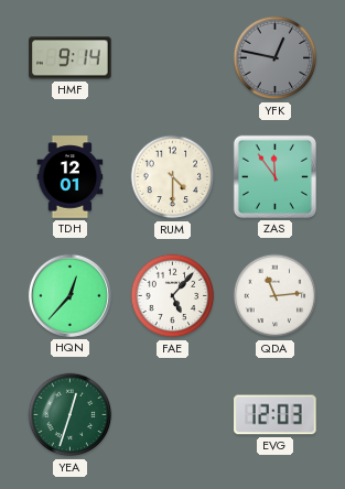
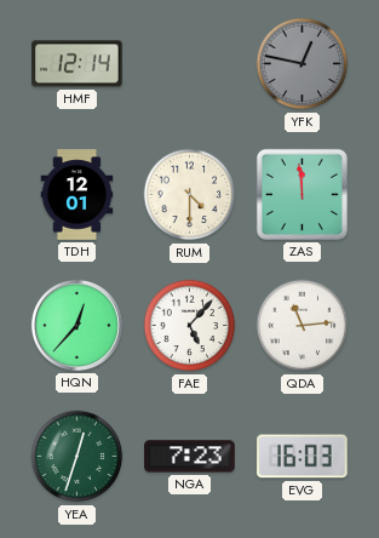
HMF: 9:14 -> 12:14 (77, 64)
ZAS: 11:54 -> 11:59 (302, 194)
NGA: none -> 7:23 (190, 457)
EVG: 12:03 -> 16:03 (303, 457)
